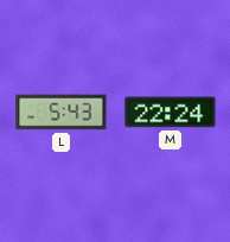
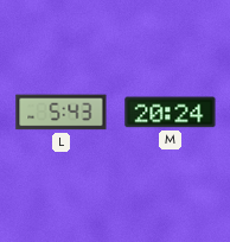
M: 22:24 -> 20:24 (171, 113)
